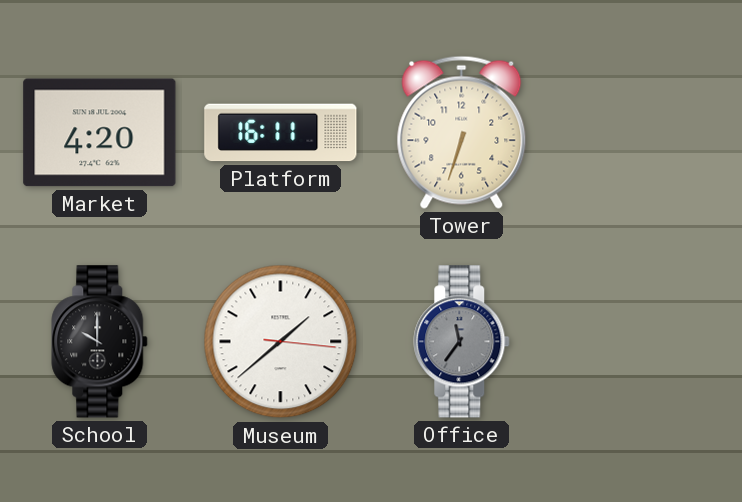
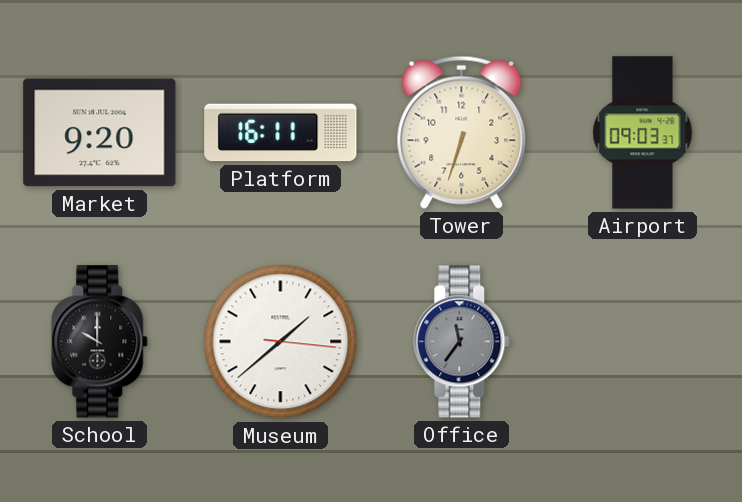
Market: 4:20 -> 9:20 (100, 133)
Airport: none -> 09:03 (643, 133)
